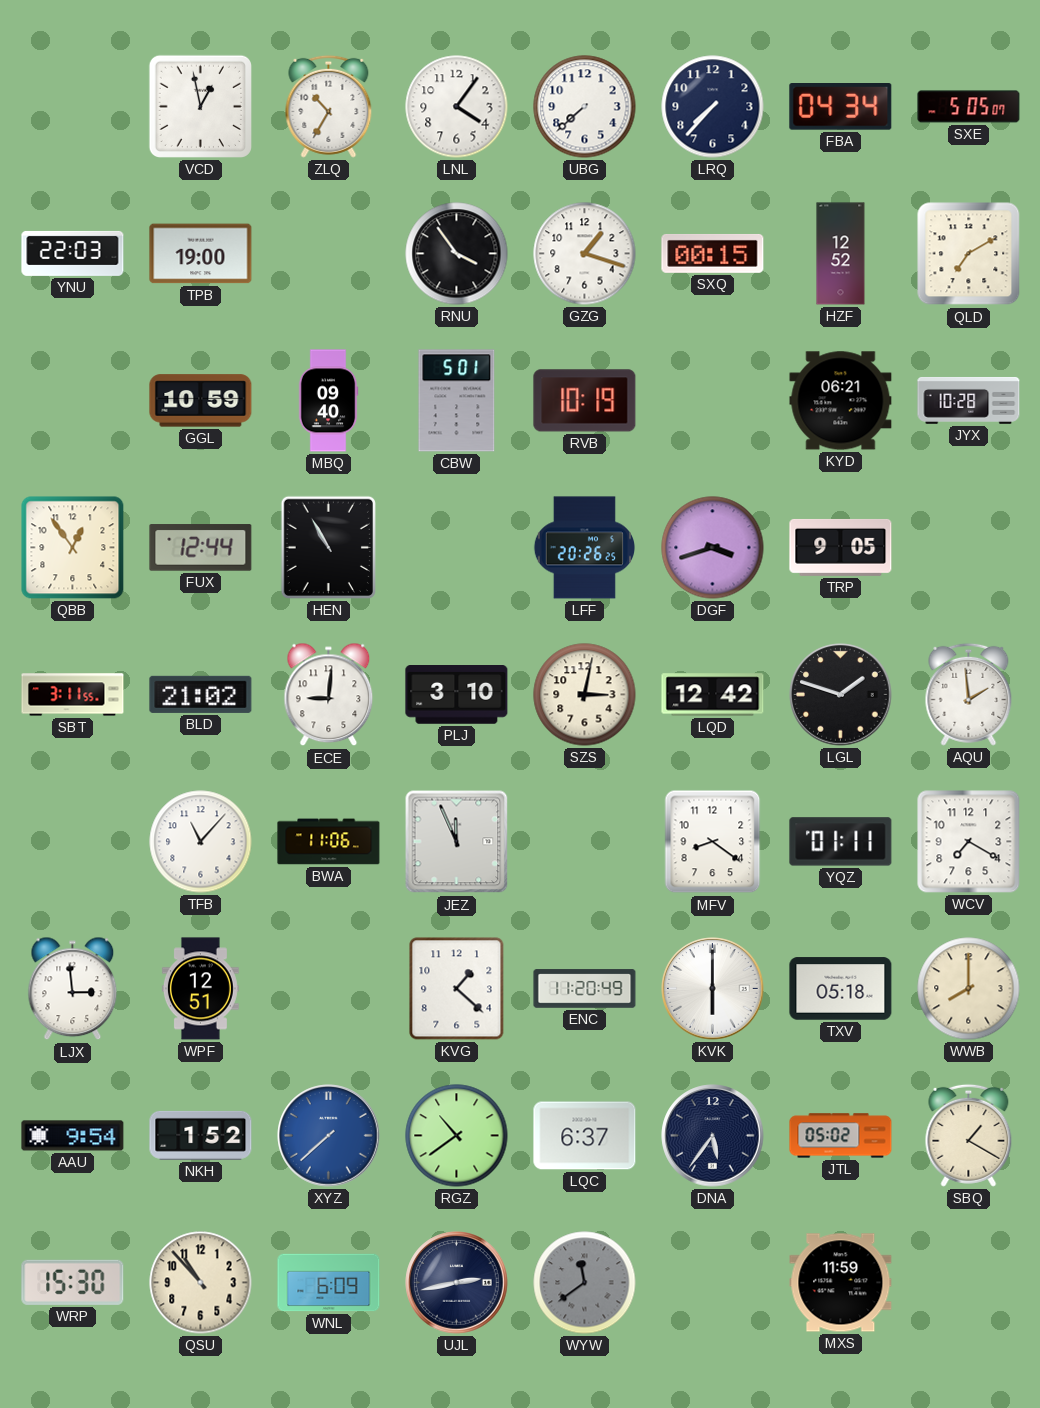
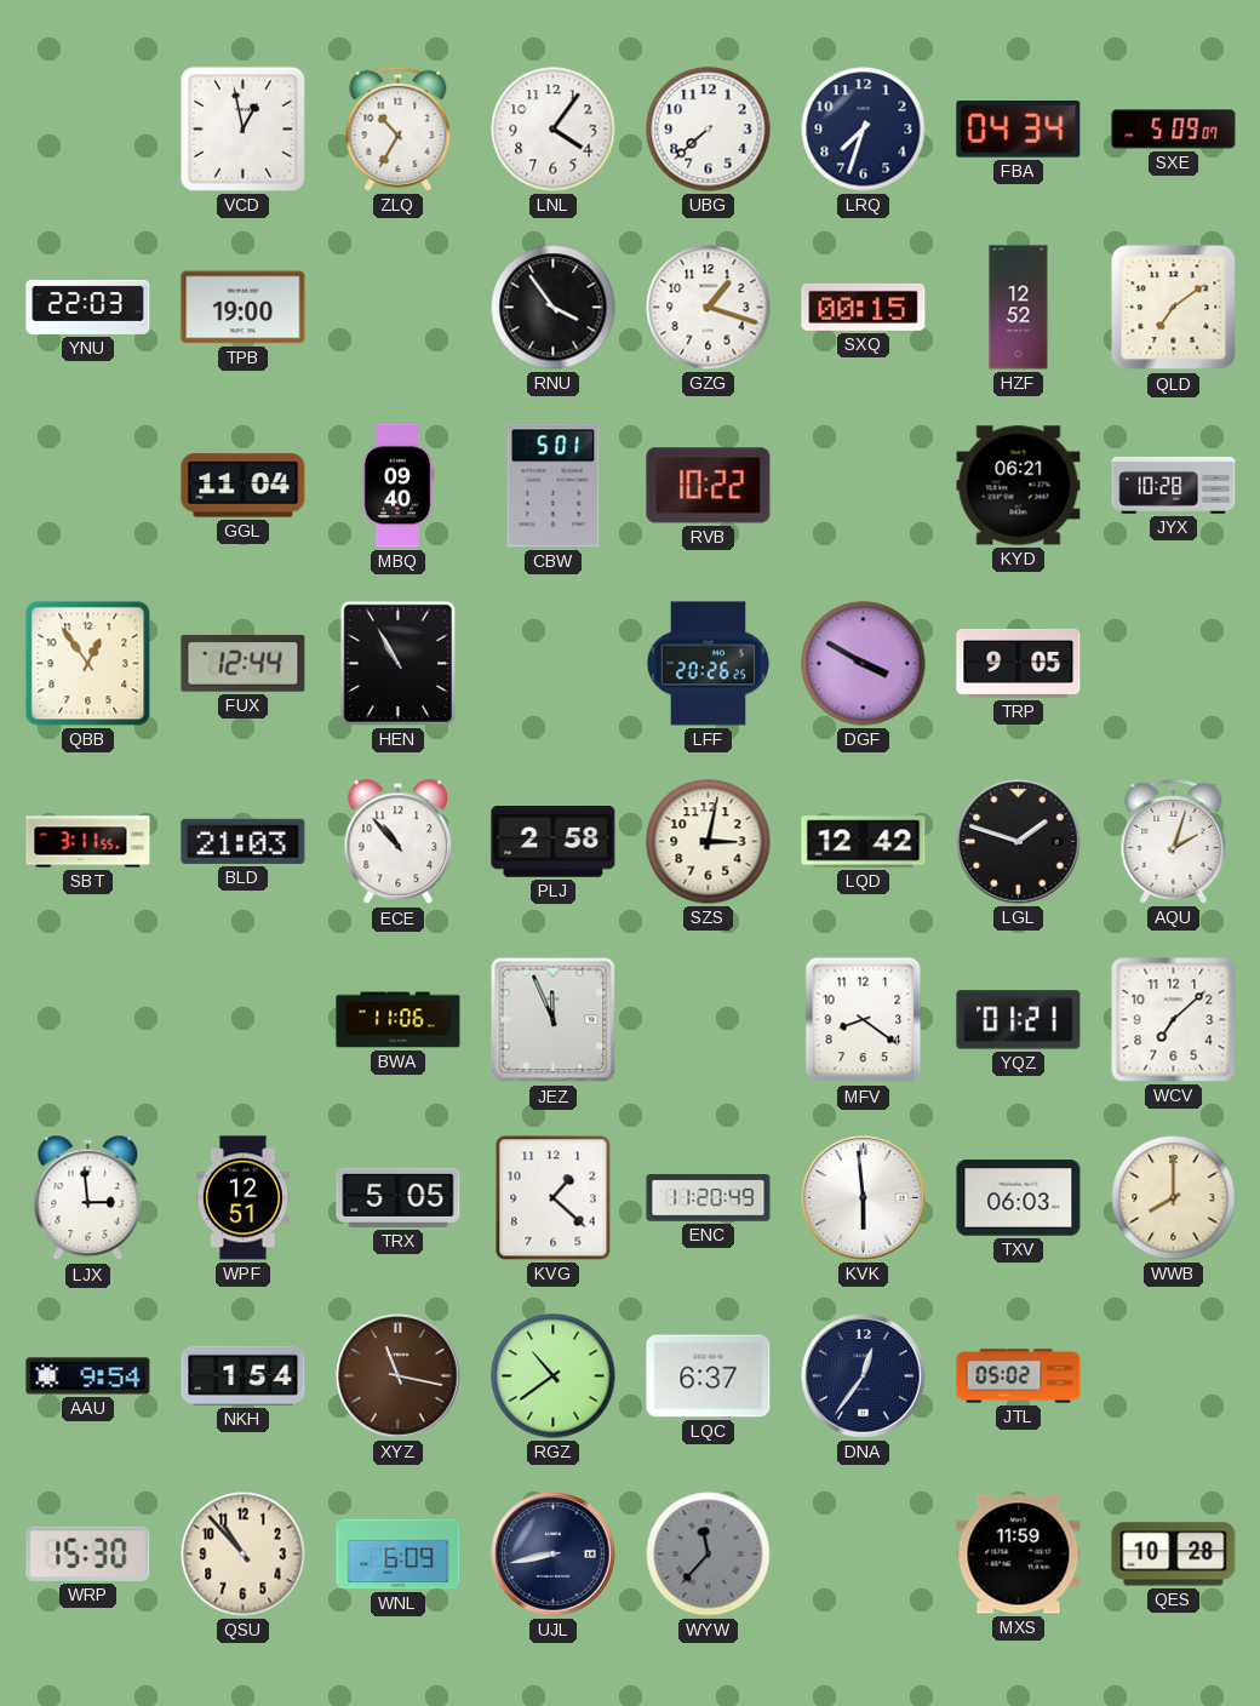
LRQ: 7:37 -> 7:33 (864, 130)
SXE: 5:05 -> 5:09 (1174, 130)
QLD: 7:10 -> 7:09 (1174, 308)
GGL: 10:59 -> 11:04 (244, 486)
RVB: 10:19 -> 10:22 (709, 486)
DGF: 3:42 -> 3:50 (864, 664)
BLD: 21:02 -> 21:03 (244, 841)
ECE: 9:01 -> 10:53 (399, 842)
PLJ: 3:10 -> 2:58 (554, 842)
AQU: 1:59 -> 2:03 (1174, 841)
TFB: 11:07 -> none (201, 842)
YQZ: 01:11 -> 01:21 (1019, 1020)
WCV: 7:20 -> 7:08 (1174, 1020)
TRX: none -> 5:05 (399, 1197)
KVK: 6:00 -> 5:59 (864, 1198)
TXV: 05:18 -> 06:03 (1019, 1198)
NKH: 1:52 -> 1:54 (244, 1375)
XYZ: 7:38 -> 11:17 (399, 1376)
XYZ dial: blue -> brown (399, 1376)
DNA: 5:36 -> 12:36 (864, 1376)
SBQ: 1:20 -> none (969, 1135)
UJL: 2:43 -> 8:43 (554, 1555)
WYW: 11:39 -> 11:37 (709, 1555)
QES: none -> 10:28 (1174, 1555)
